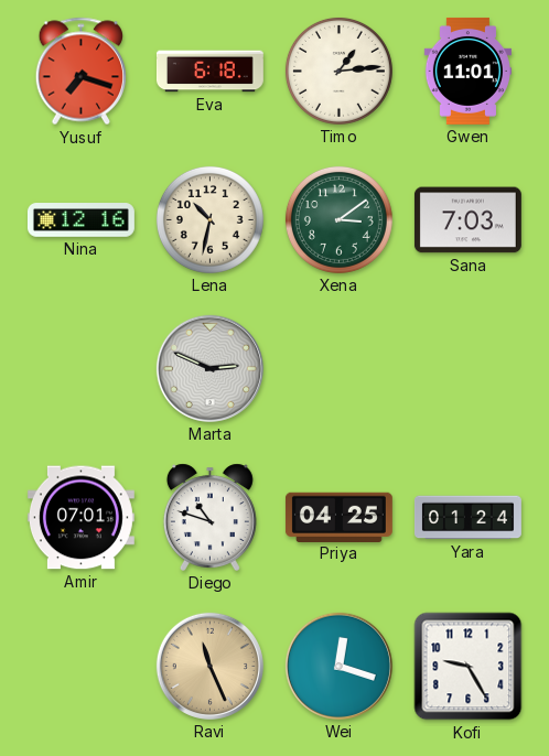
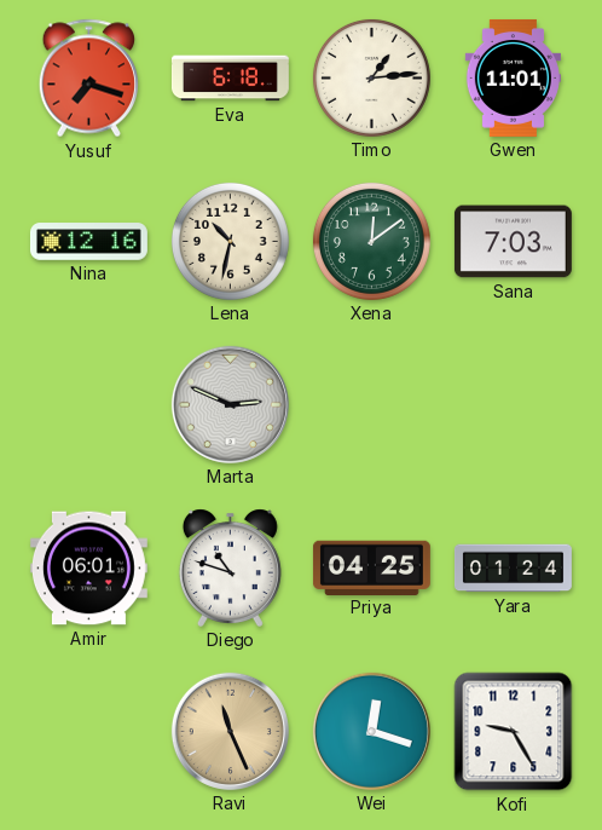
Xena: 3:09 -> 12:09 (371, 241)
Amir: 07:01 -> 06:01 (88, 569)
